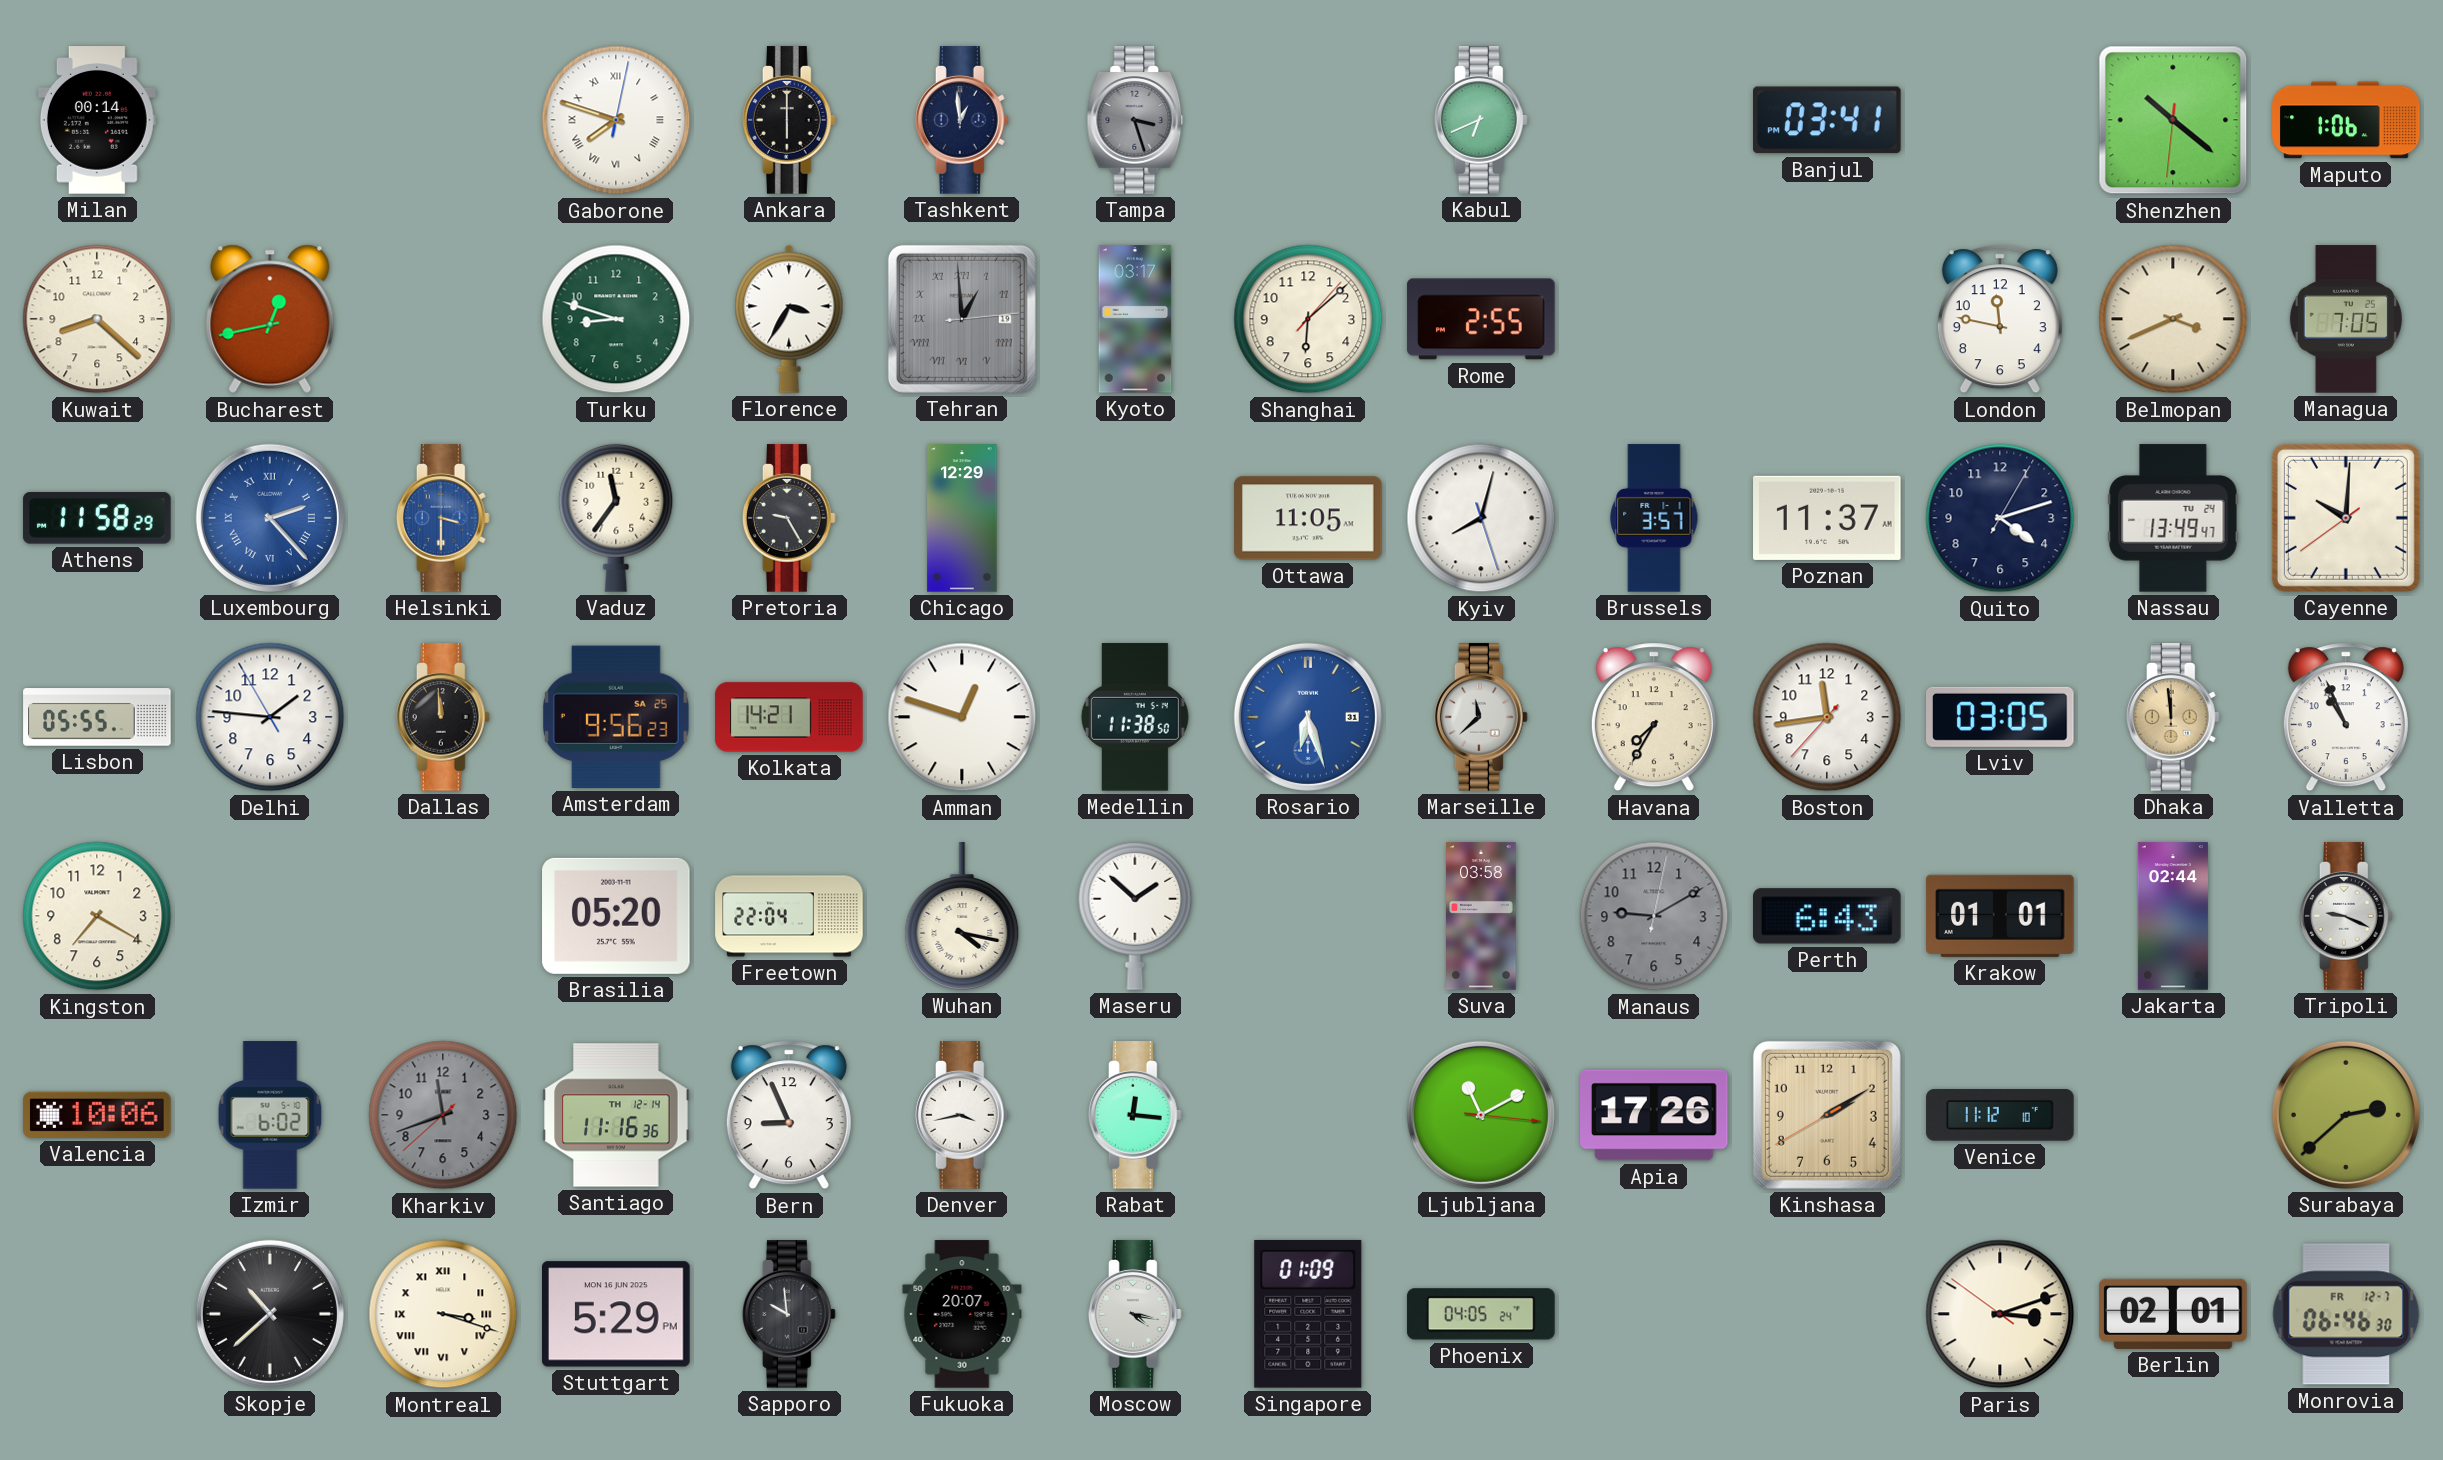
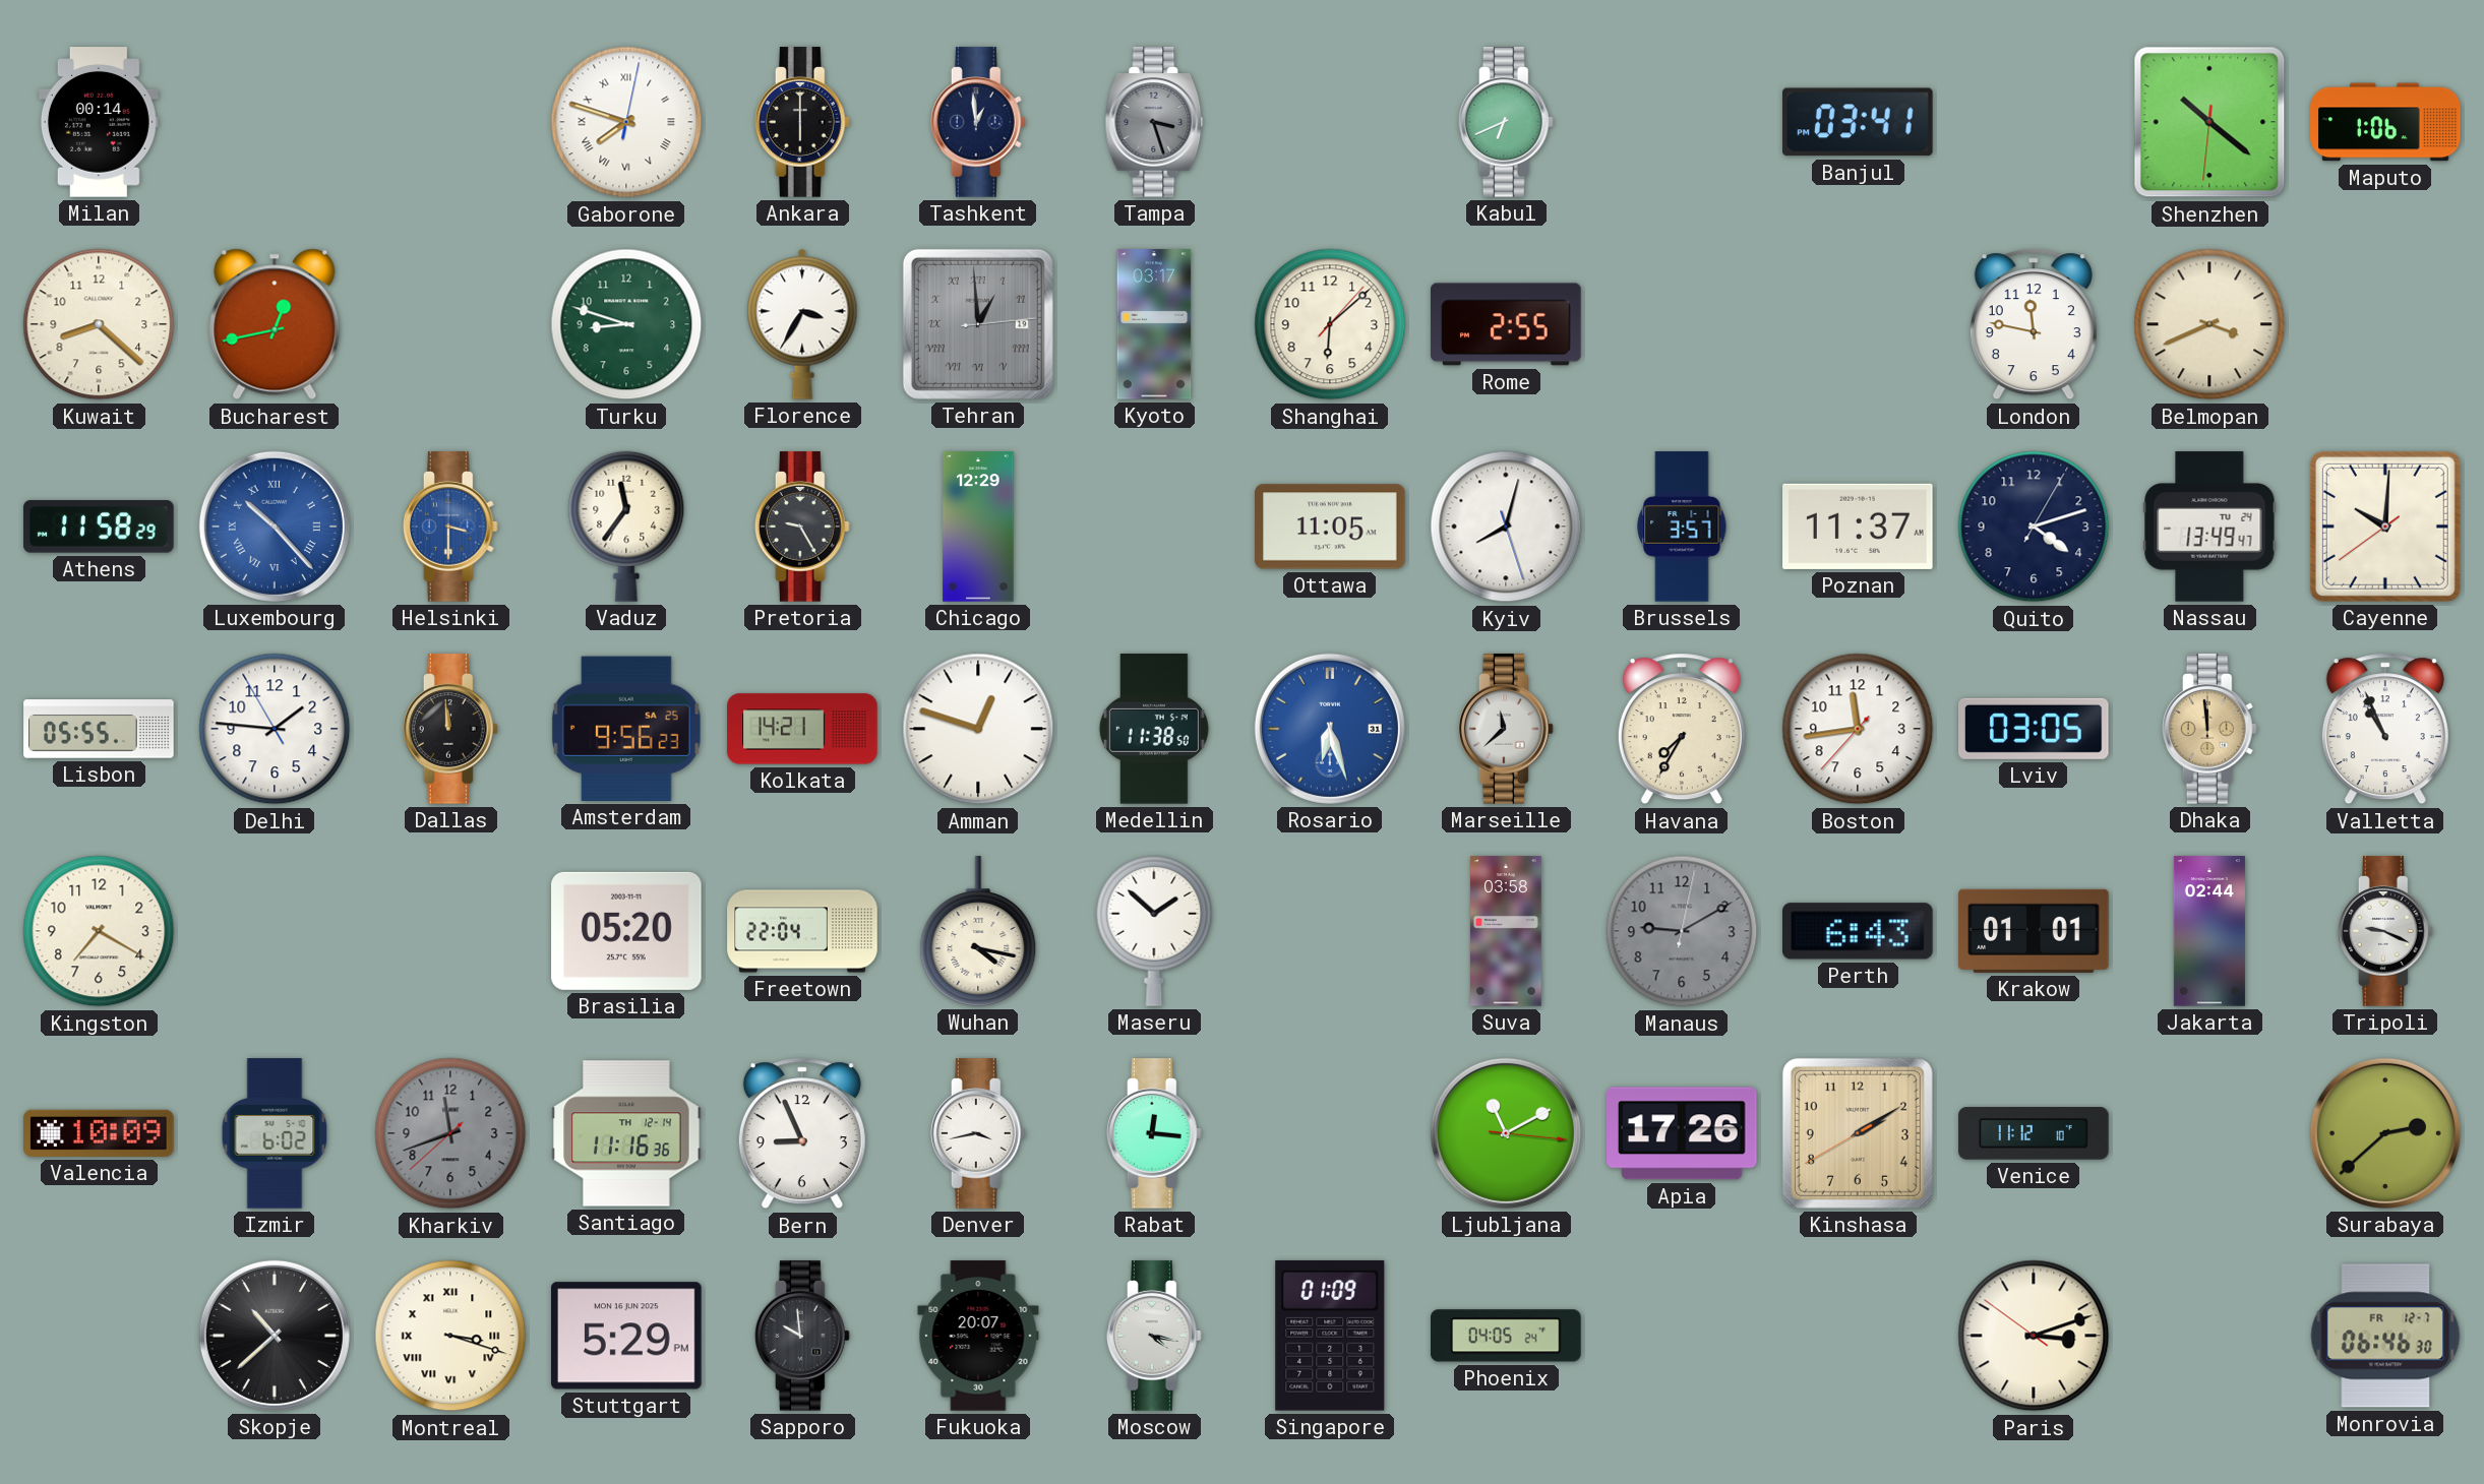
Managua: 7:05 -> none (2346, 319)
Luxembourg: 2:23 -> 10:23 (275, 527)
Valencia: 10:06 -> 10:09 (99, 1133)
Berlin: 02:01 -> none (2173, 1314)
